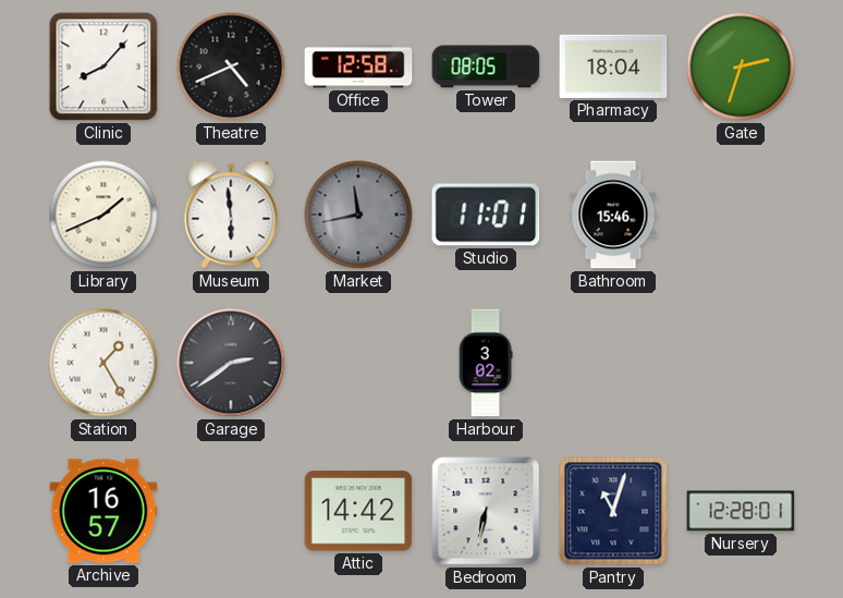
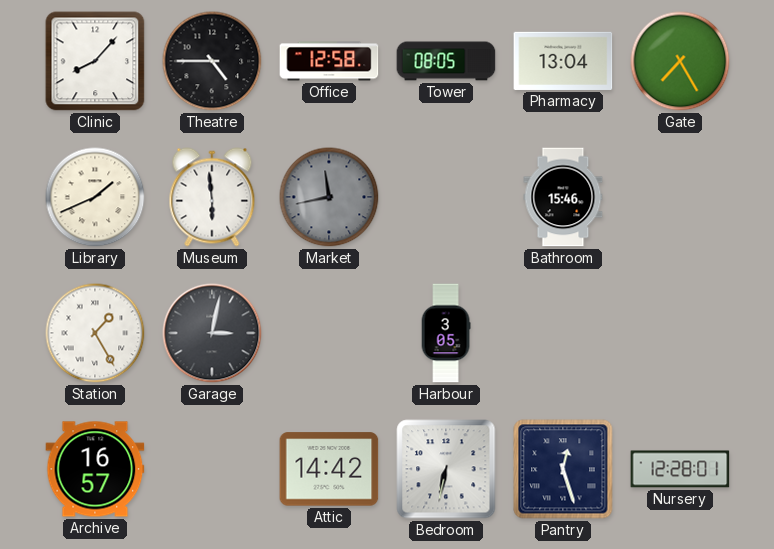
Theatre: 4:41 -> 4:45 (212, 61)
Pharmacy: 18:04 -> 13:04 (563, 61)
Gate: 2:33 -> 7:25 (680, 61)
Studio: 11:01 -> none (486, 215)
Garage: 2:39 -> 3:02 (212, 333)
Harbour: 3:02 -> 3:05 (446, 333)
Pantry: 11:03 -> 12:27 (563, 469)
